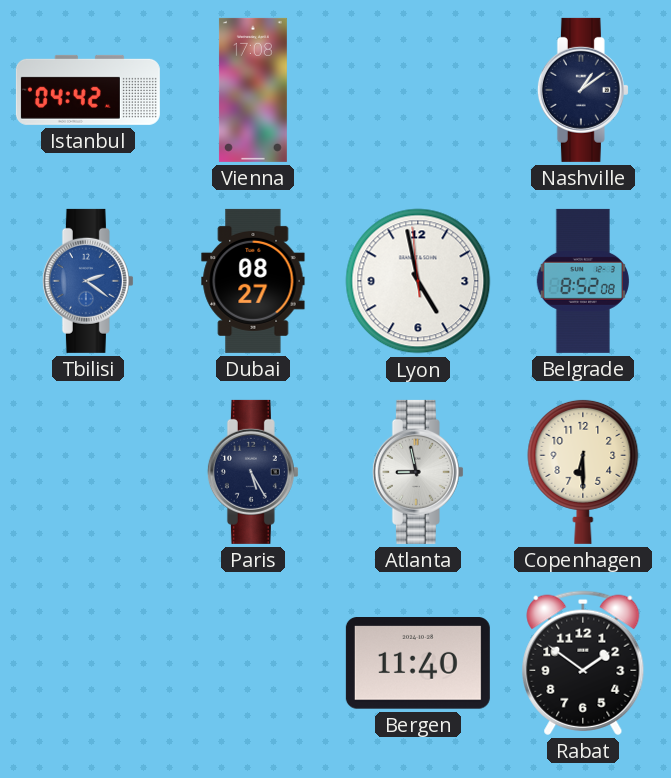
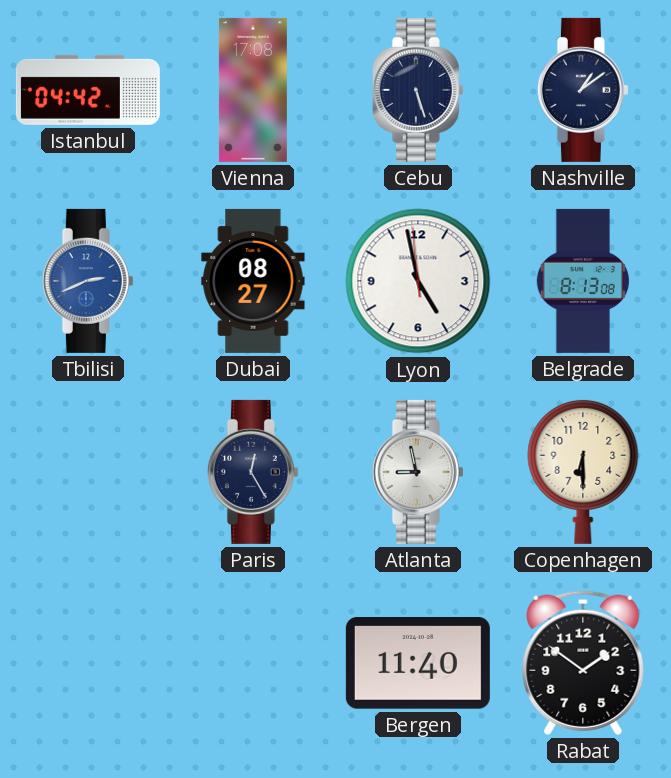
Cebu: none -> 5:27 (418, 90)
Tbilisi: 2:21 -> 2:41 (88, 281)
Belgrade: 8:52 -> 8:13 (583, 281)
Paris: 5:25 -> 12:25 (253, 472)
